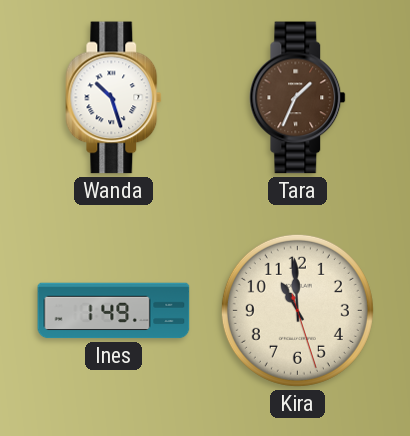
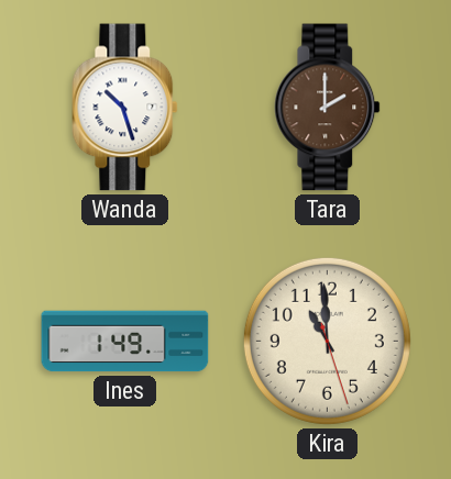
Tara: 1:34 -> 2:00 (328, 108)
